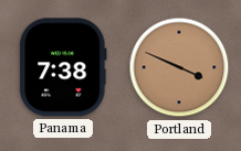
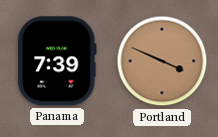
Panama: 7:38 -> 7:39 (57, 61)
